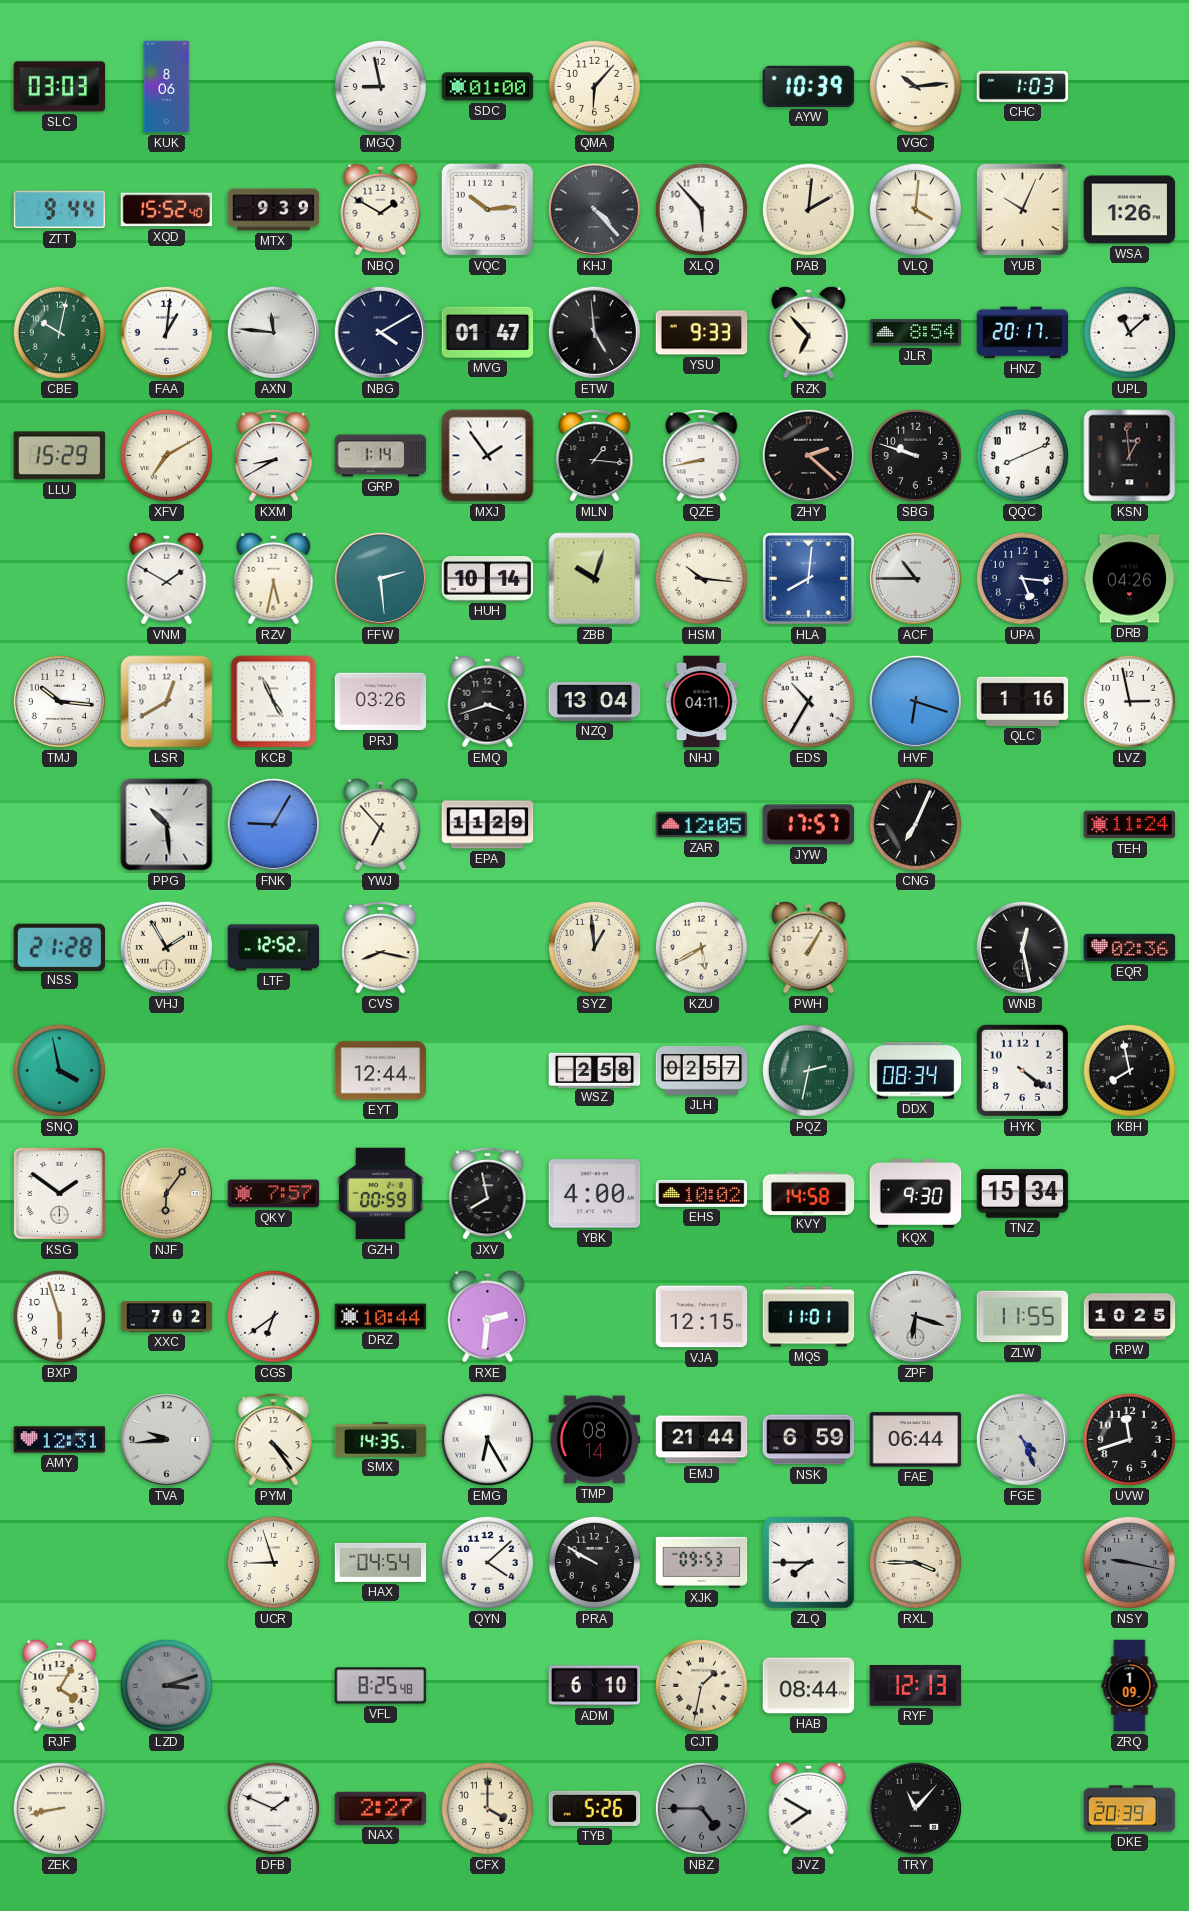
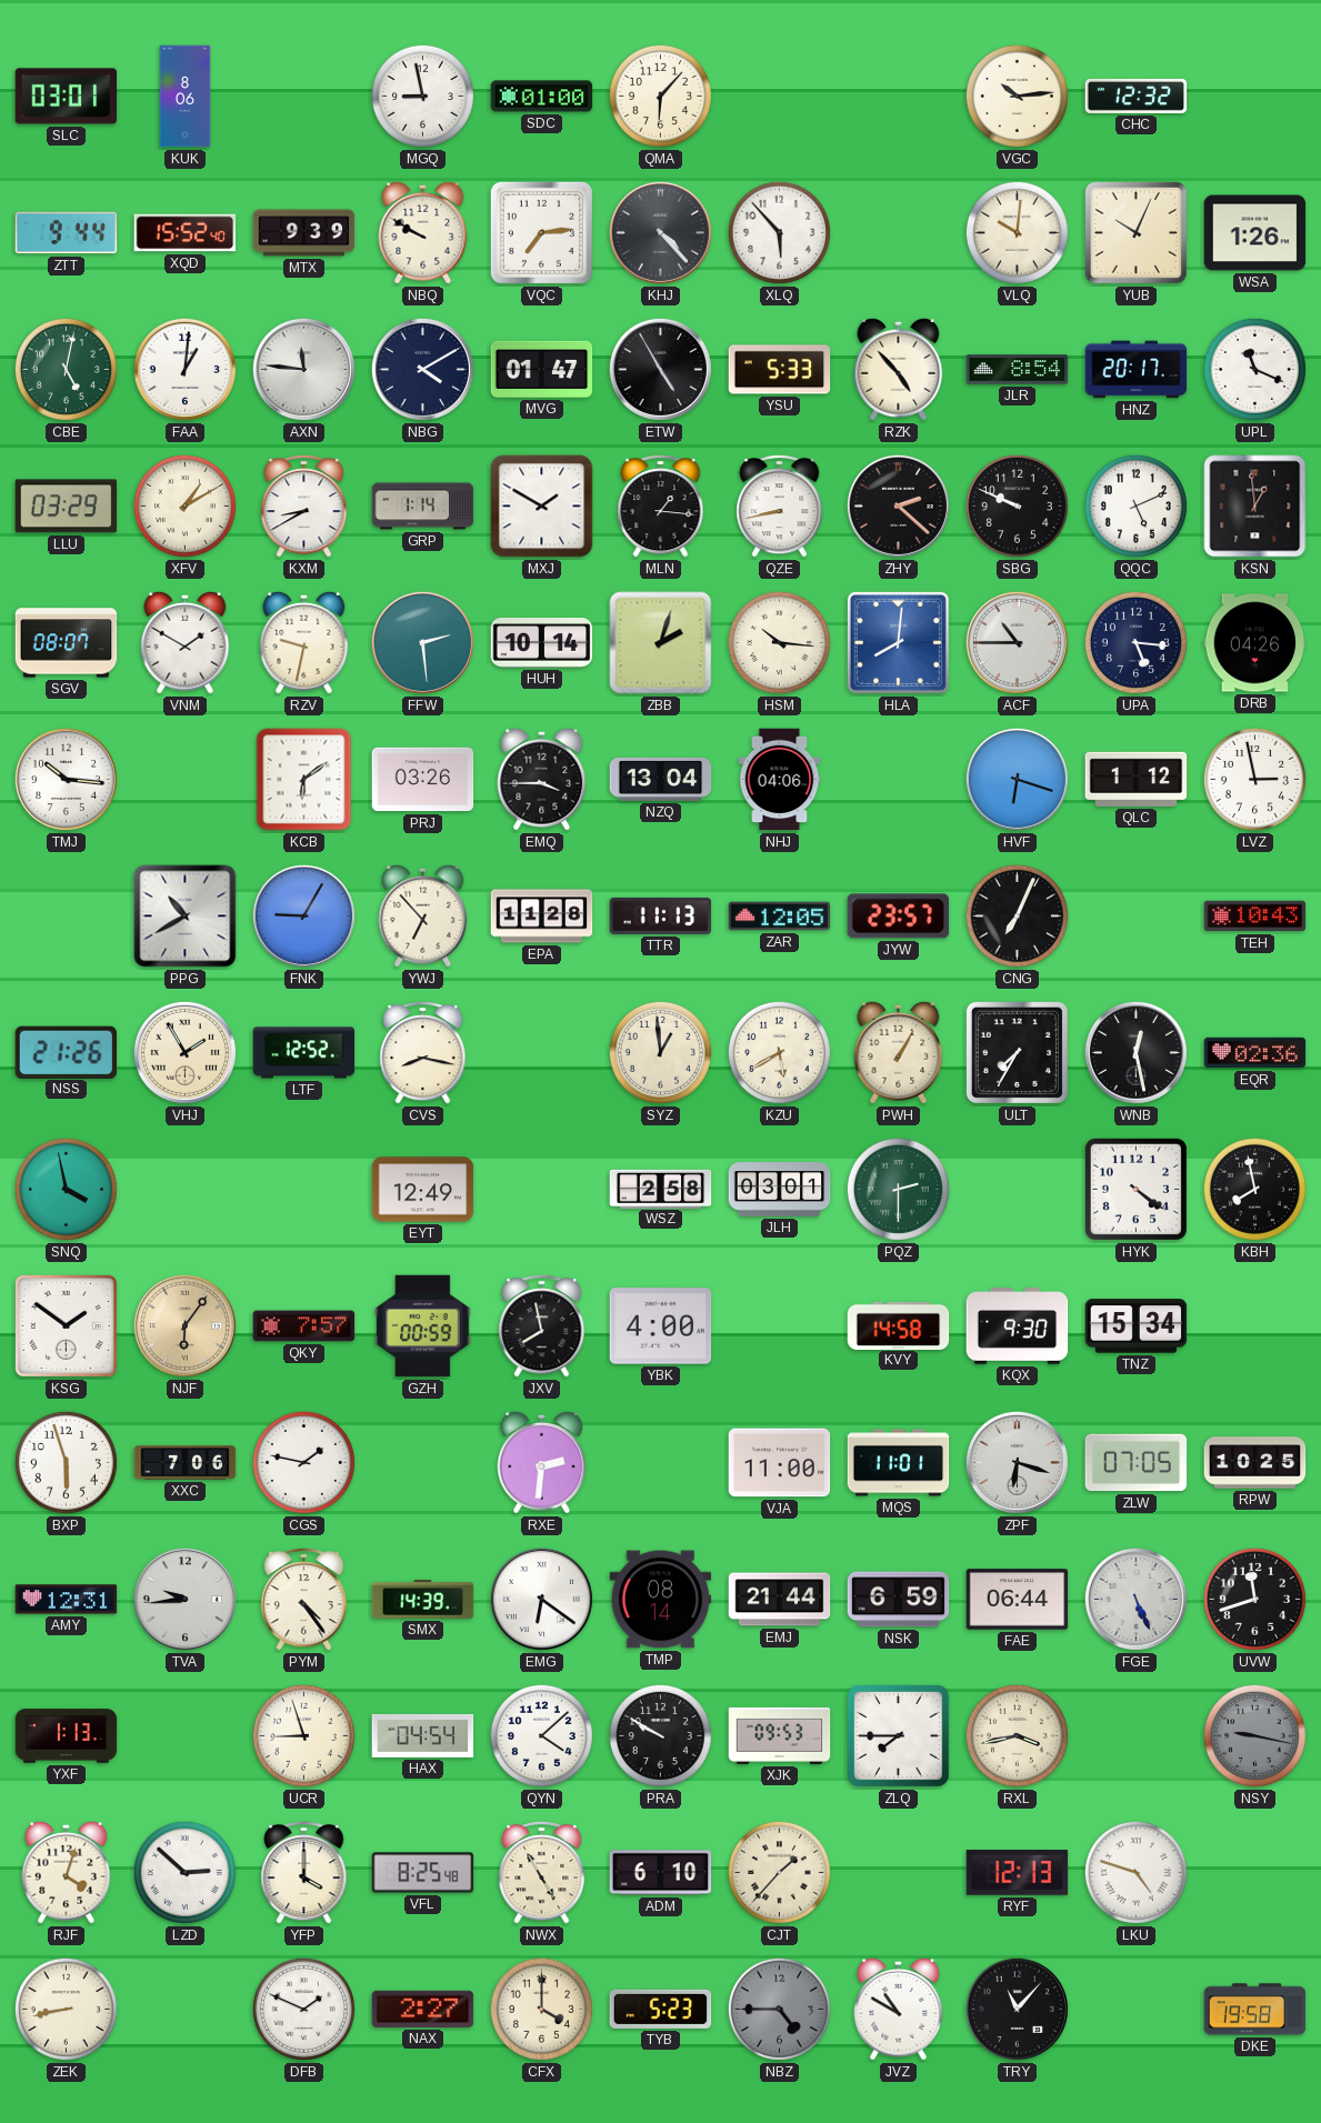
SLC: 03:03 -> 03:01 (67, 97)
AYW: 10:39 -> none (809, 86)
CHC: 1:03 -> 12:32 (1137, 96)
NBQ: 1:50 -> 9:50 (423, 232)
VQC: 10:14 -> 7:14 (541, 232)
PAB: 2:01 -> none (808, 209)
VLQ: 4:01 -> 10:01 (1017, 232)
CBE: 10:02 -> 5:02 (66, 369)
ETW: 4:59 -> 4:55 (660, 369)
YSU: 9:33 -> 5:33 (780, 370)
RZK: 6:53 -> 4:53 (899, 369)
UPL: 11:08 -> 11:19 (1254, 369)
LLU: 15:29 -> 03:29 (67, 507)
XFV: 7:10 -> 1:10 (184, 505)
MXJ: 1:54 -> 1:50 (542, 507)
SBG: 9:48 -> 9:49 (1017, 505)
QQC: 8:11 -> 5:11 (1135, 505)
SGV: none -> 08:07 (67, 643)
RZV: 5:32 -> 9:32 (304, 642)
ZBB: 10:03 -> 2:03 (661, 643)
LSR: 12:40 -> none (167, 702)
KCB: 4:56 -> 6:09 (304, 780)
EMQ: 3:42 -> 3:45 (542, 779)
NHJ: 04:11 -> 04:06 (780, 780)
EDS: 10:35 -> none (808, 701)
QLC: 1:16 -> 1:12 (1137, 779)
PPG: 10:29 -> 10:40 (186, 917)
EPA: 11:29 -> 11:28 (542, 917)
TTR: none -> 11:13 (661, 915)
JYW: 17:57 -> 23:57 (899, 917)
TEH: 11:24 -> 10:43 (1255, 917)
NSS: 21:28 -> 21:26 (67, 1052)
ULT: none -> 7:35 (1017, 1052)
EYT: 12:44 -> 12:49 (423, 1190)
JLH: 02:57 -> 03:01 (780, 1190)
PQZ: 2:32 -> 2:30 (898, 1189)
DDX: 08:34 -> none (916, 1071)
EHS: 10:02 -> none (702, 1193)
XXC: 7:02 -> 7:06 (186, 1463)
CGS: 6:39 -> 1:47 (303, 1462)
DRZ: 10:44 -> none (381, 1317)
VJA: 12:15 -> 11:00 (780, 1463)
ZLW: 11:55 -> 07:05 (1137, 1463)
SMX: 14:35 -> 14:39 (423, 1600)
EMG: 6:25 -> 6:21 (541, 1599)
FGE: 4:26 -> 5:26 (1135, 1599)
YXF: none -> 1:13 (67, 1736)
RXL: 3:45 -> 3:43 (1017, 1735)
RJF: 4:05 -> 4:03 (67, 1872)
LZD: 3:12 -> 2:52 (184, 1872)
LZD dial: grey -> white (184, 1872)
YFP: none -> 4:00 (304, 1872)
NWX: none -> 4:55 (542, 1872)
CJT: 1:32 -> 1:37 (779, 1872)
HAB: 08:44 -> none (809, 1686)
LKU: none -> 4:48 (1135, 1872)
ZRQ: 1:09 -> none (1130, 1686)
TYB: 5:26 -> 5:23 (661, 2009)
JVZ: 7:50 -> 10:50 (899, 2009)
DKE: 20:39 -> 19:58 (1255, 2010)
